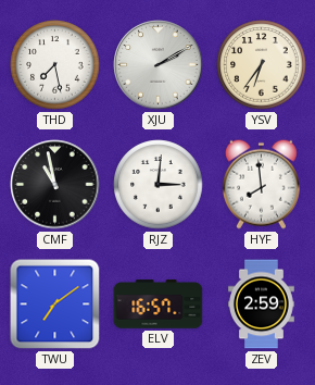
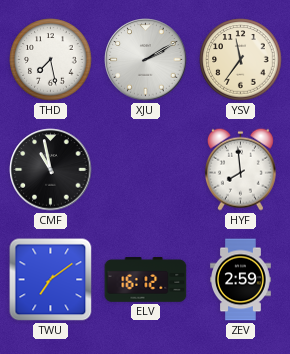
YSV: 6:36 -> 11:36 (241, 60)
RJZ: 3:01 -> none (159, 185)
ELV: 16:57 -> 16:12 (146, 280)
